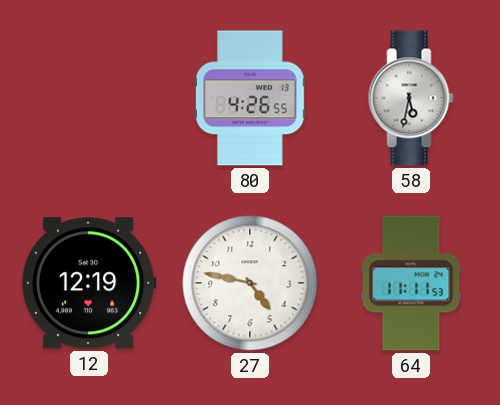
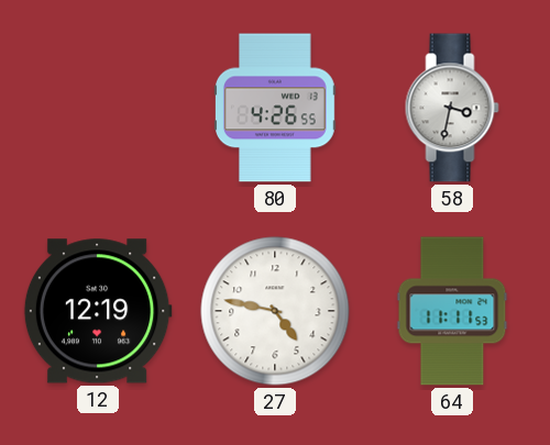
58: 5:32 -> 3:32 (452, 108)
